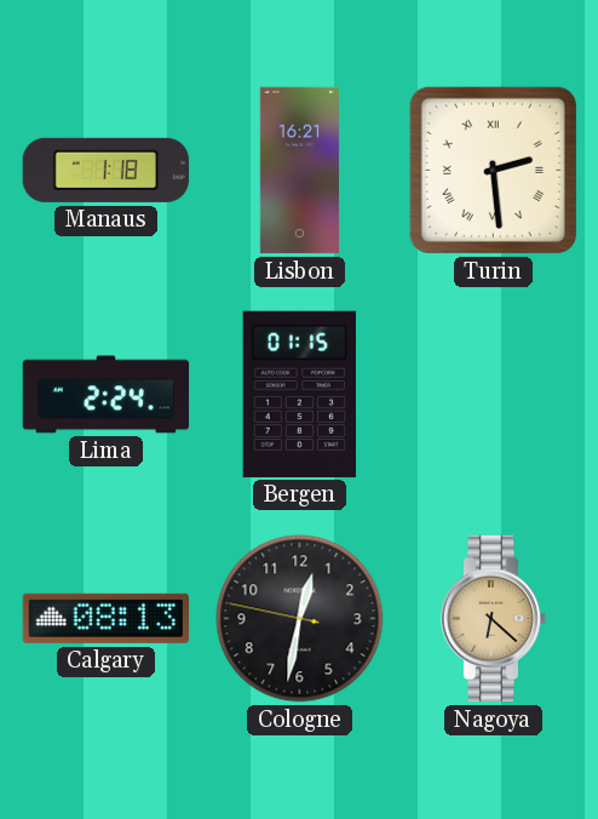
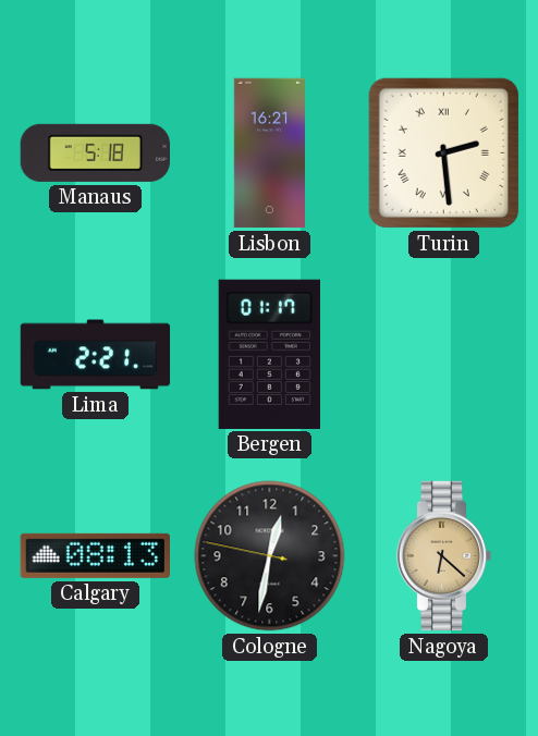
Manaus: 1:18 -> 5:18 (95, 152)
Lima: 2:24 -> 2:21 (96, 355)
Bergen: 01:15 -> 01:17 (269, 354)
